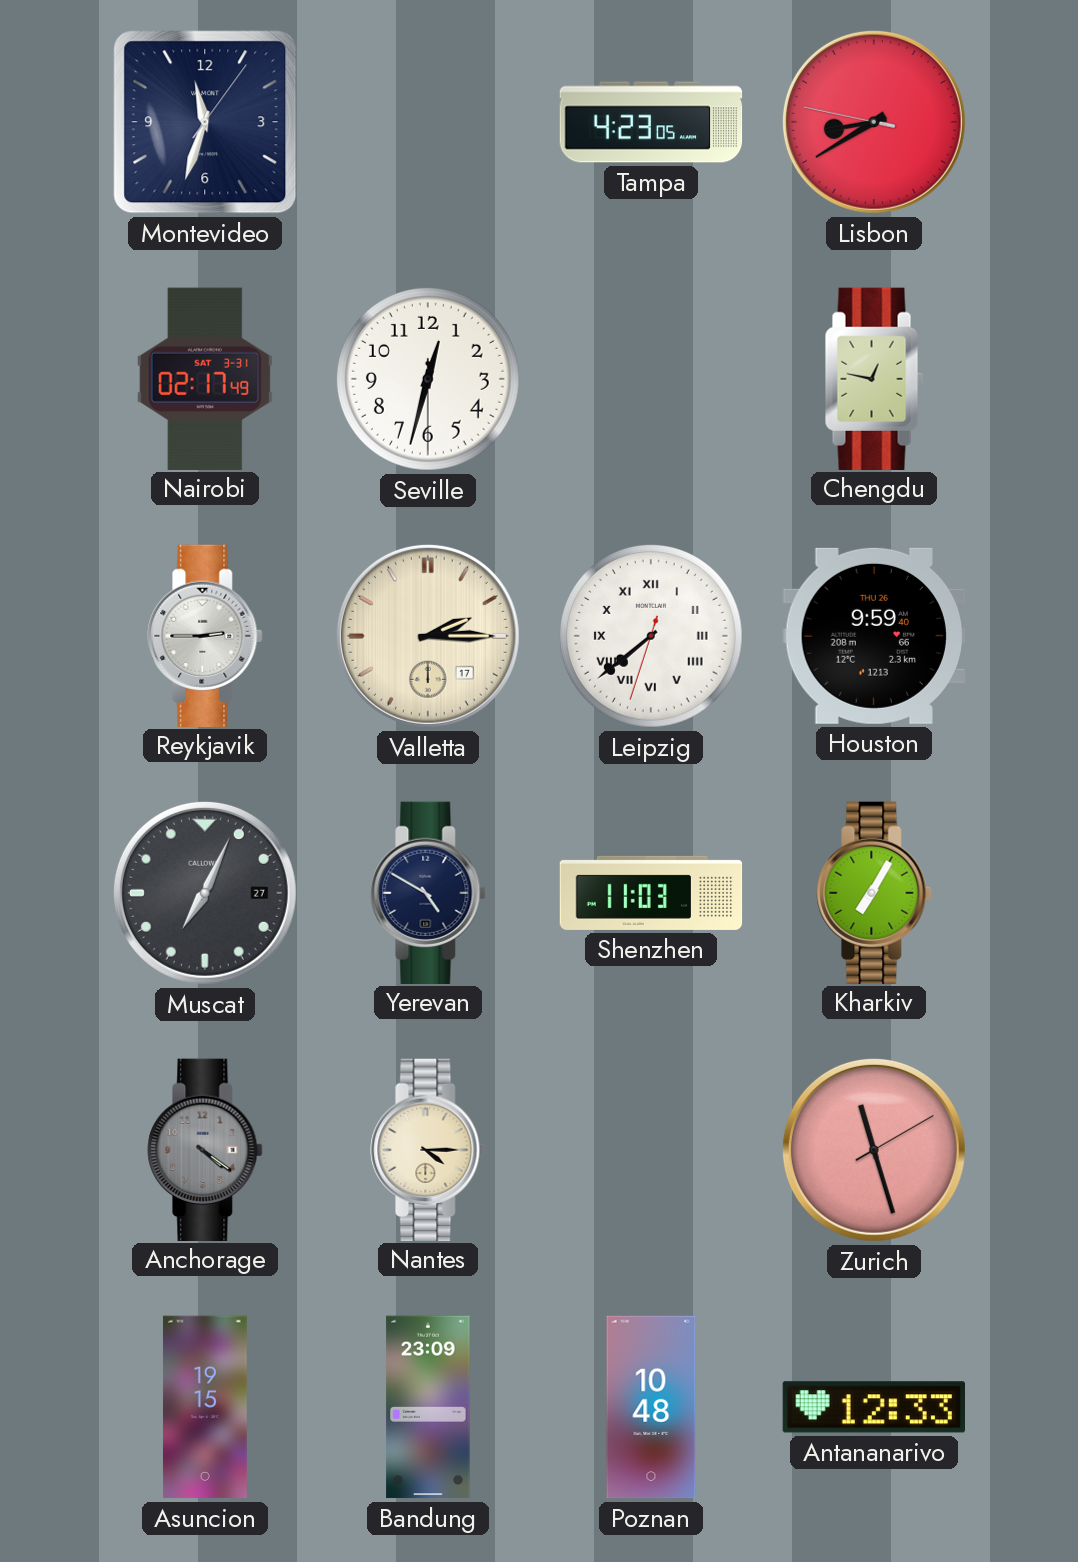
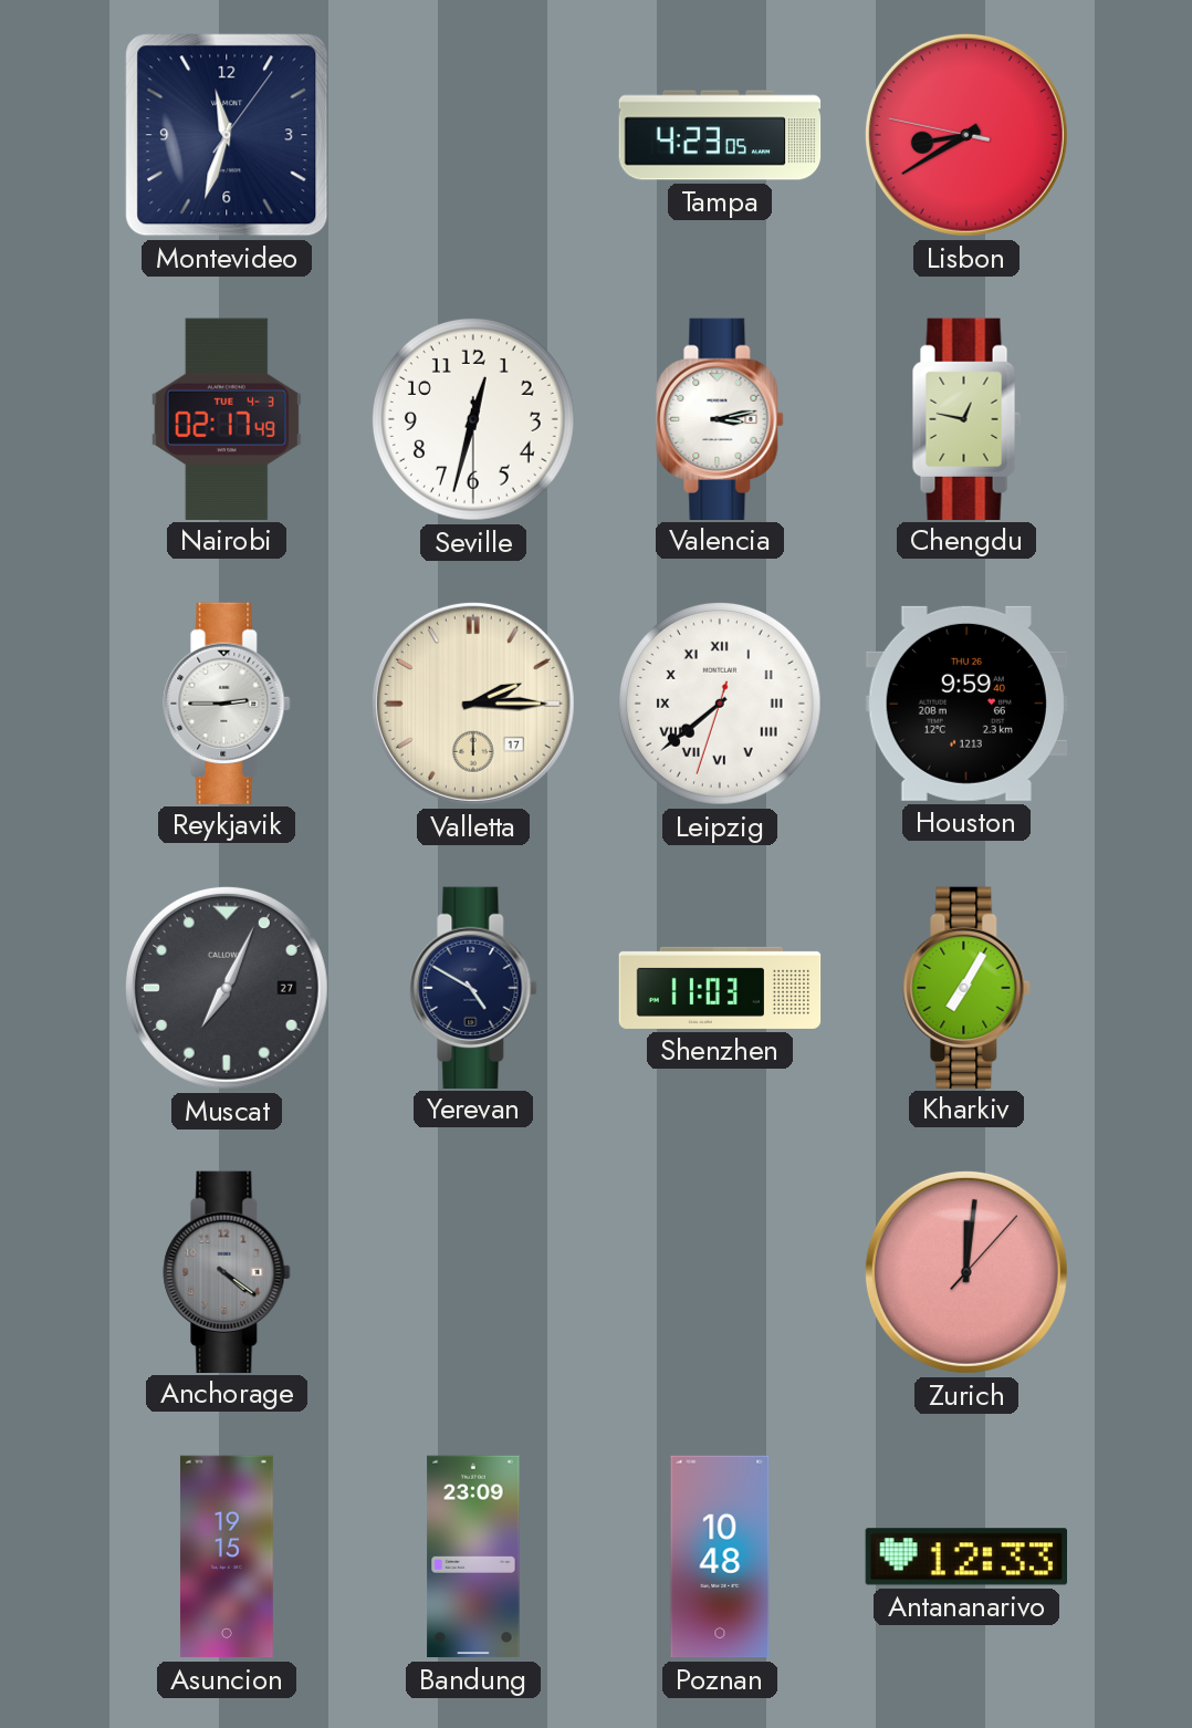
Nairobi date: SAT 3-31 -> TUE 4-3 (227, 418)
Valencia: none -> 3:13 (720, 418)
Nantes: 4:15 -> none (428, 1149)
Zurich: 11:27 -> 12:01 (966, 1272)
